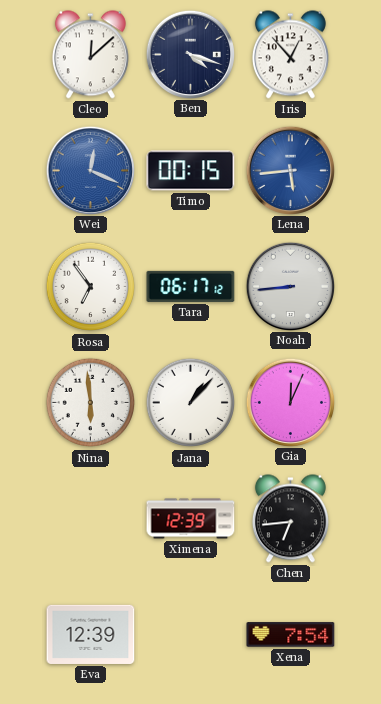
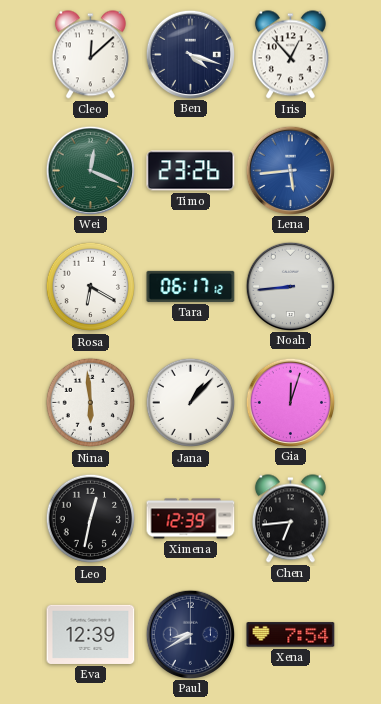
Wei dial: blue -> green (90, 170)
Timo: 00:15 -> 23:26 (191, 171)
Rosa: 6:54 -> 6:20 (91, 287)
Gia: 12:04 -> 12:03 (290, 402)
Leo: none -> 12:32 (91, 519)
Paul: none -> 8:40 (190, 634)
